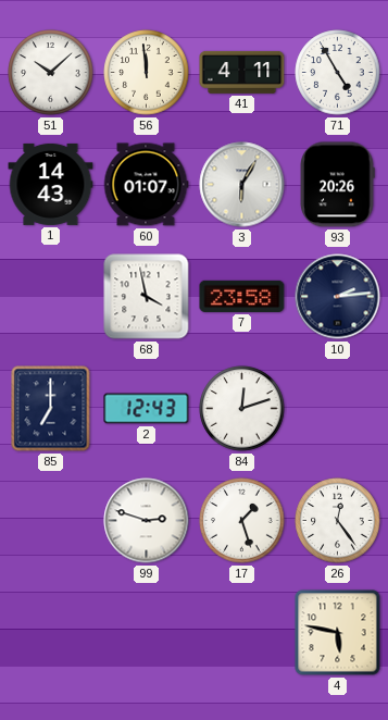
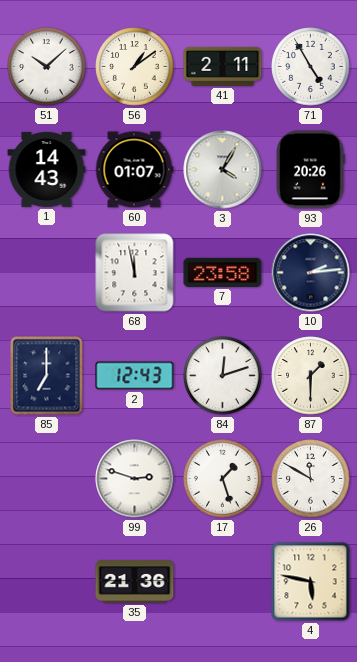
56: 11:59 -> 1:09 (135, 67)
41: 4:11 -> 2:11 (223, 66)
3: 6:05 -> 4:05 (223, 170)
68: 3:58 -> 11:58 (135, 273)
87: none -> 1:30 (311, 376)
26: 12:24 -> 11:50 (311, 479)
35: none -> 21:36 (135, 582)
